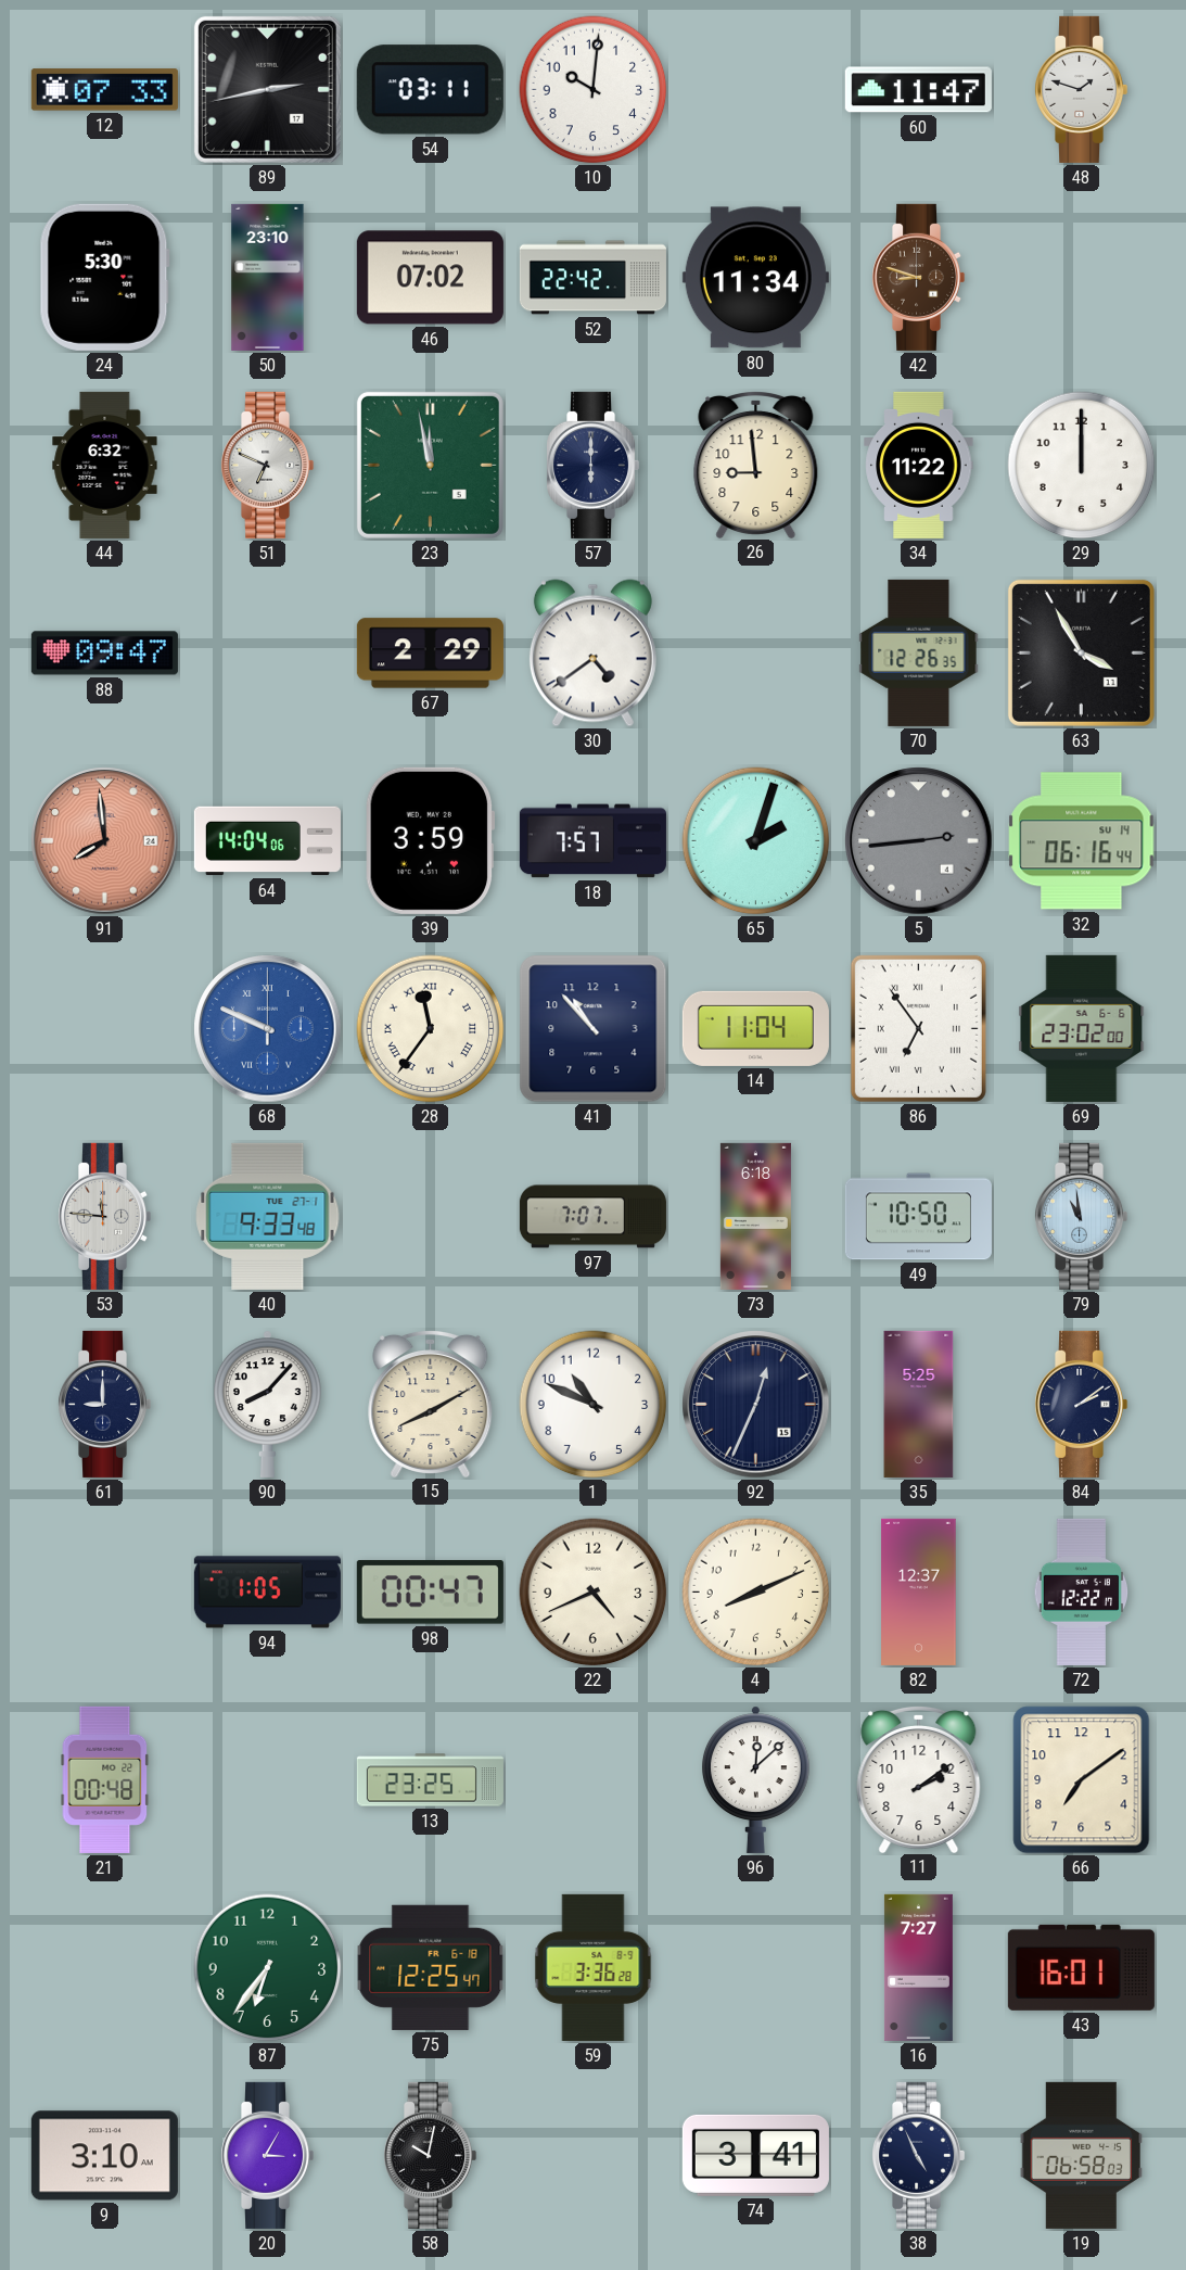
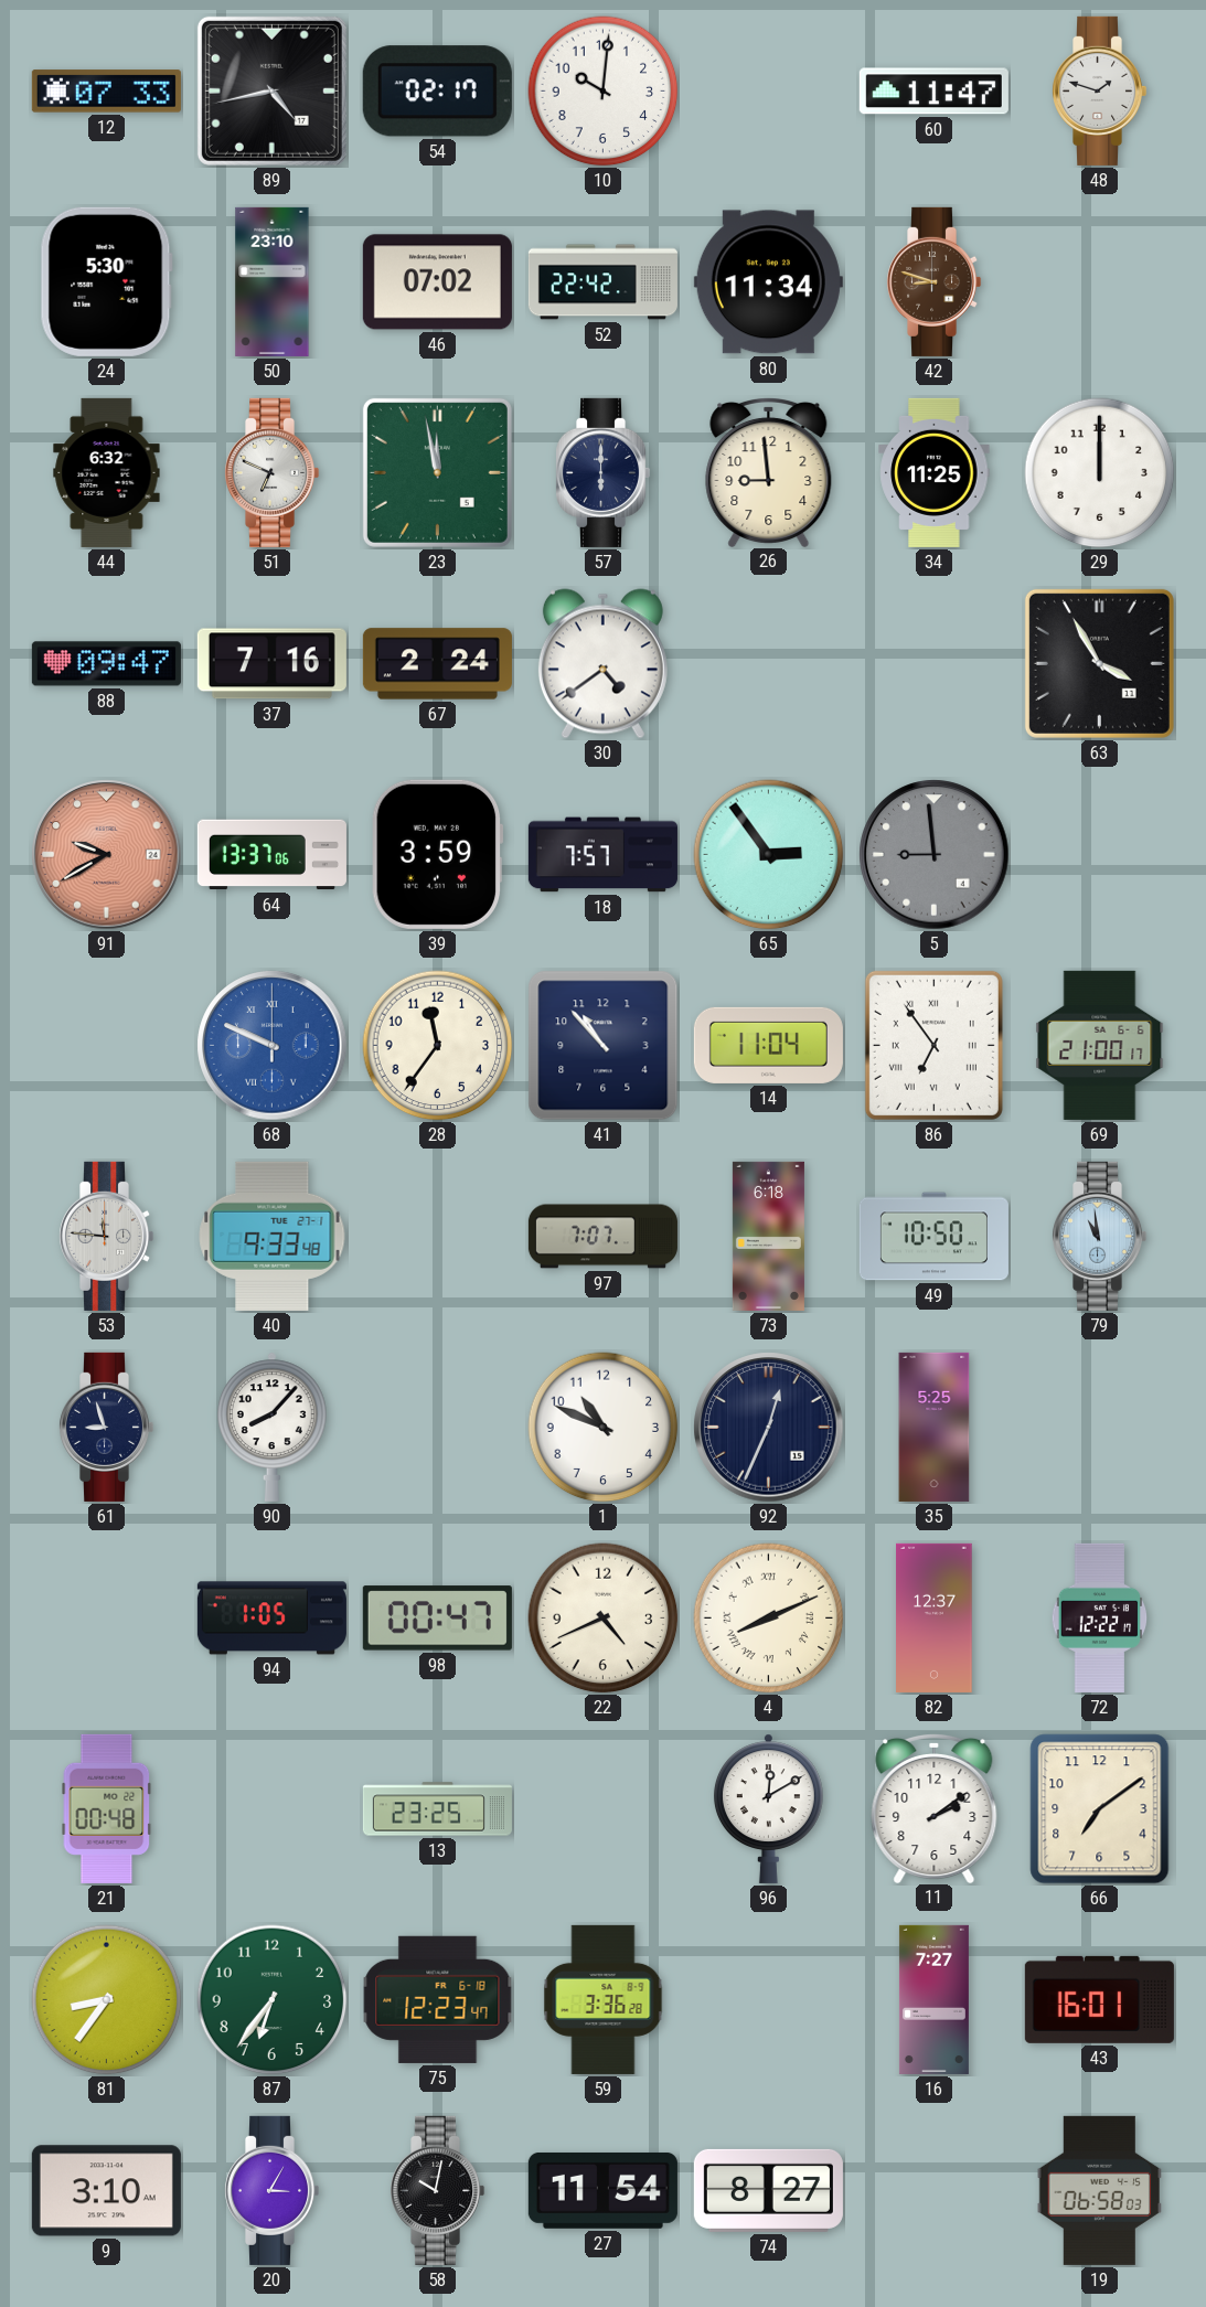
89: 2:43 -> 4:43 (271, 90)
54: 03:11 -> 02:17 (437, 92)
34: 11:22 -> 11:25 (935, 472)
37: none -> 7:16 (271, 664)
67: 2:29 -> 2:24 (437, 664)
70: 12:26 -> none (919, 652)
91: 7:59 -> 9:40 (107, 855)
64: 14:04 -> 13:37 (271, 855)
65: 2:03 -> 2:54 (769, 855)
5: 2:44 -> 8:59 (935, 855)
32: 06:16 -> none (1082, 841)
28 numerals: Roman -> Arabic (438, 1046)
69: 23:02 -> 21:00 (1100, 1045)
61: 9:00 -> 8:57 (107, 1427)
15: 8:10 -> none (431, 1403)
84: 2:09 -> none (1082, 1404)
4 numerals: Arabic -> Roman (769, 1619)
96: 12:08 -> 12:10 (769, 1808)
81: none -> 8:36 (107, 2000)
75: 12:25 -> 12:23 (438, 1999)
27: none -> 11:54 (602, 2190)
74: 3:41 -> 8:27 (768, 2190)
38: 4:56 -> none (919, 2155)
